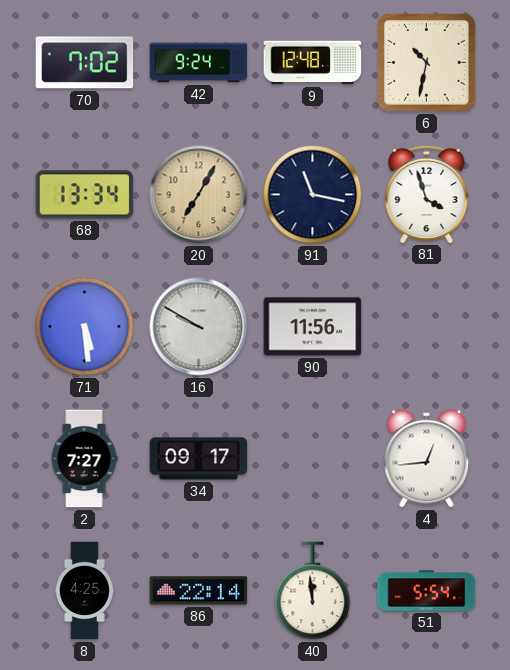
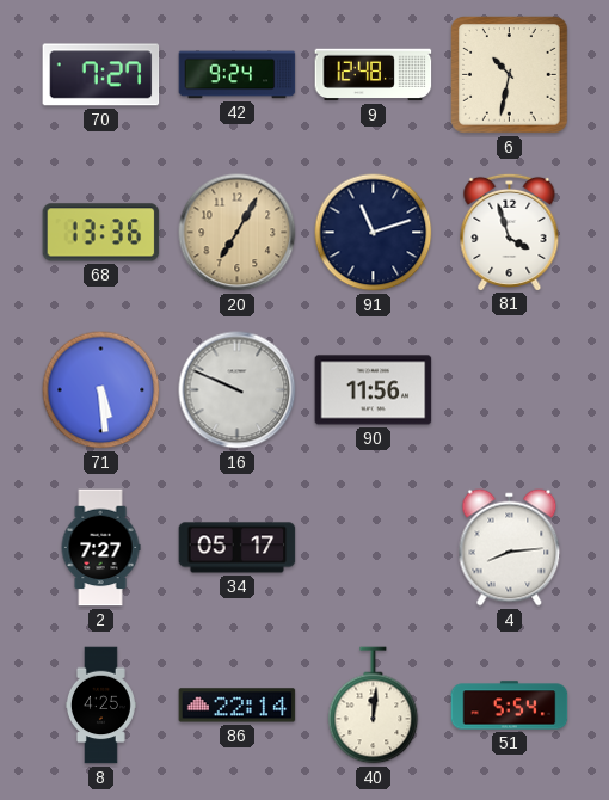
70: 7:02 -> 7:27 (101, 75)
68: 13:34 -> 13:36 (101, 233)
91: 11:17 -> 11:12 (374, 233)
16: 9:50 -> 9:49 (238, 390)
34: 09:17 -> 05:17 (238, 548)
4: 12:44 -> 8:14 (510, 548)
40: 11:59 -> 12:01 (374, 706)
